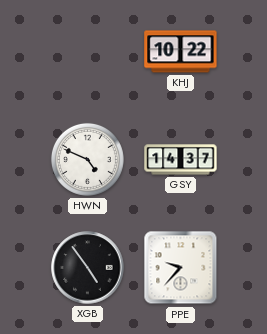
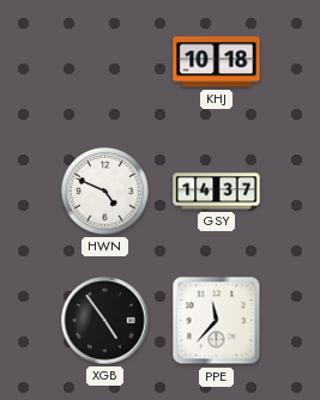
KHJ: 10:22 -> 10:18 (217, 62)
PPE: 9:37 -> 11:37 (217, 321)
